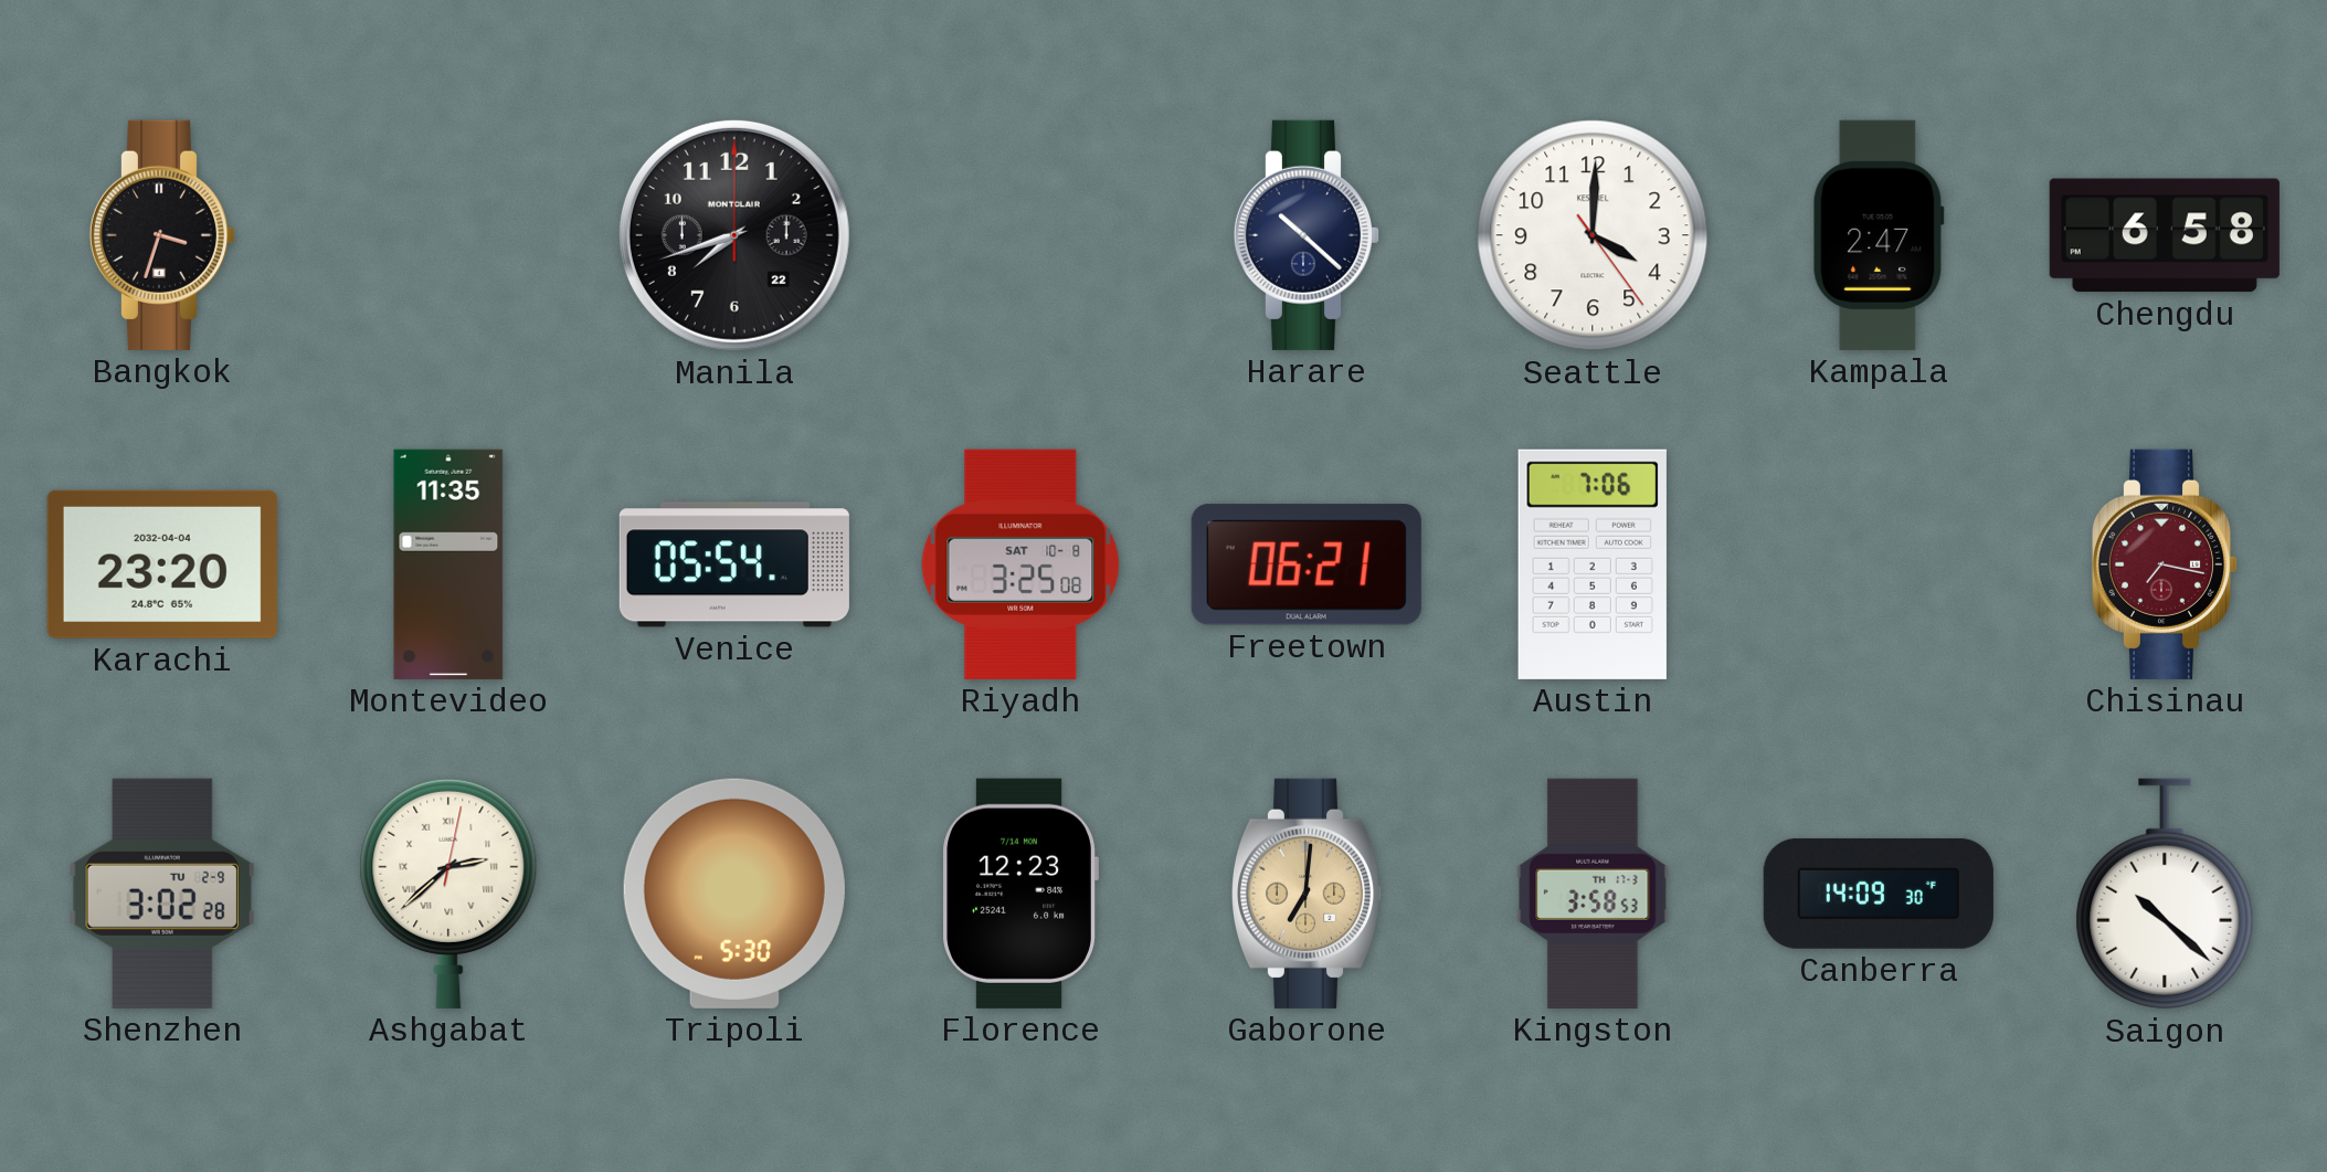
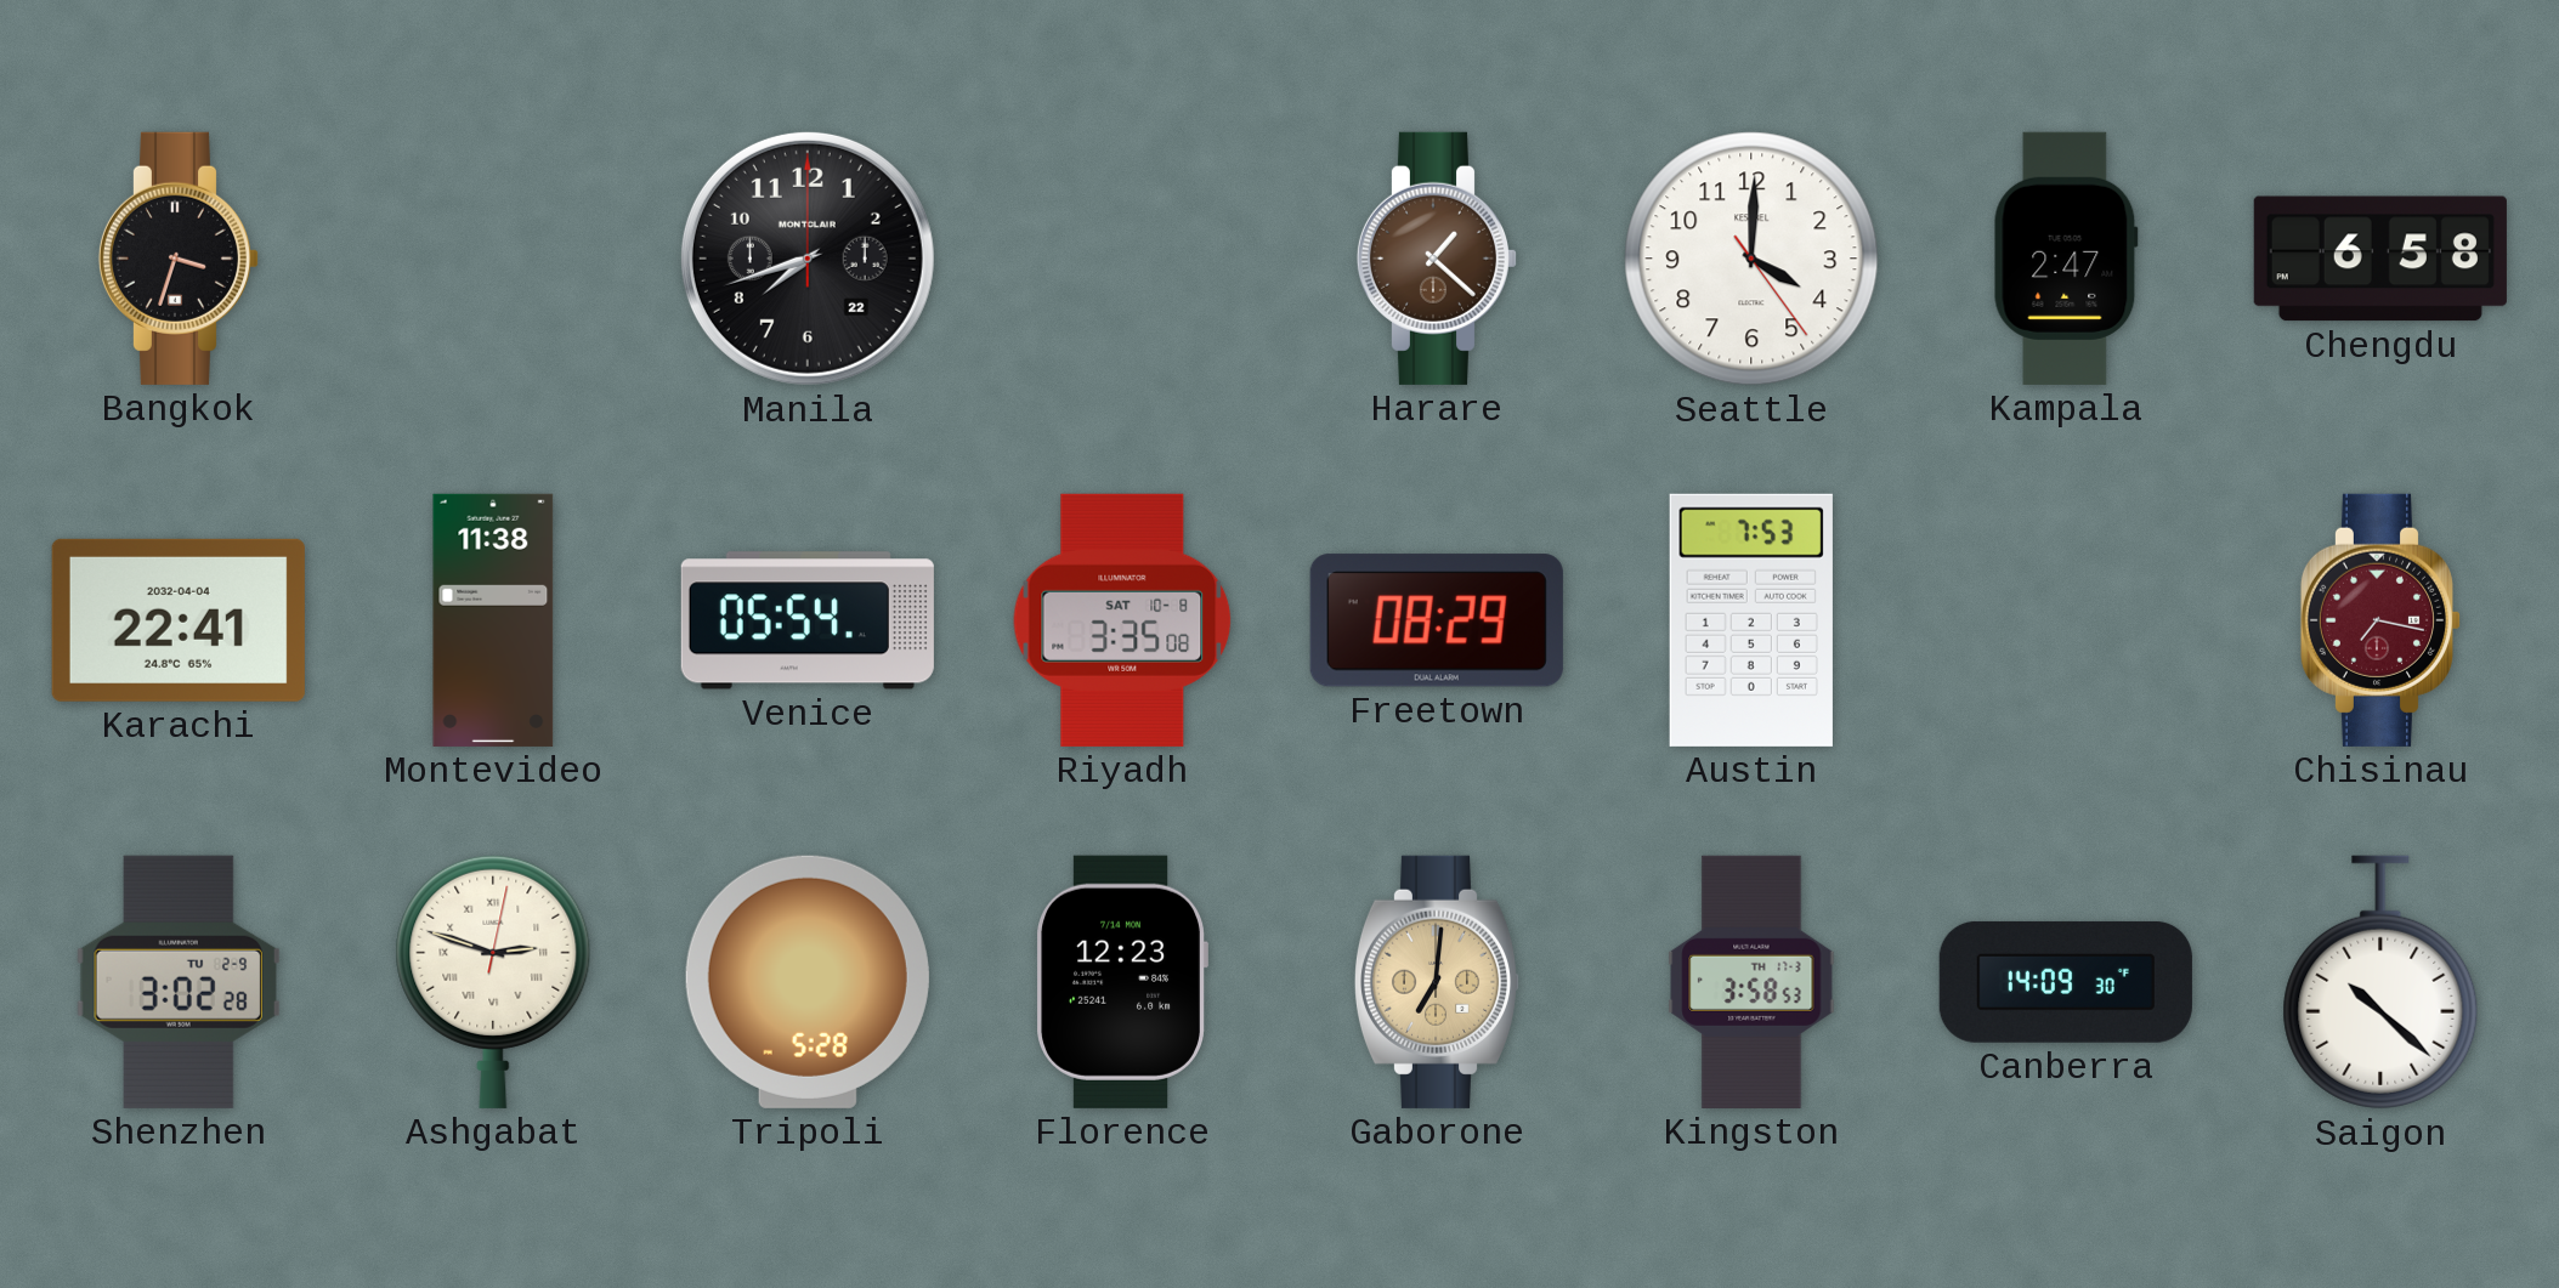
Harare: 10:22 -> 1:22 (1436, 259)
Harare dial: navy -> brown (1436, 259)
Karachi: 23:20 -> 22:41 (179, 620)
Montevideo: 11:35 -> 11:38 (493, 620)
Riyadh: 3:25 -> 3:35 (1122, 620)
Freetown: 06:21 -> 08:29 (1437, 620)
Austin: 7:06 -> 7:53 (1751, 620)
Ashgabat: 2:38 -> 2:48 (493, 981)
Tripoli: 5:30 -> 5:28 (808, 982)
